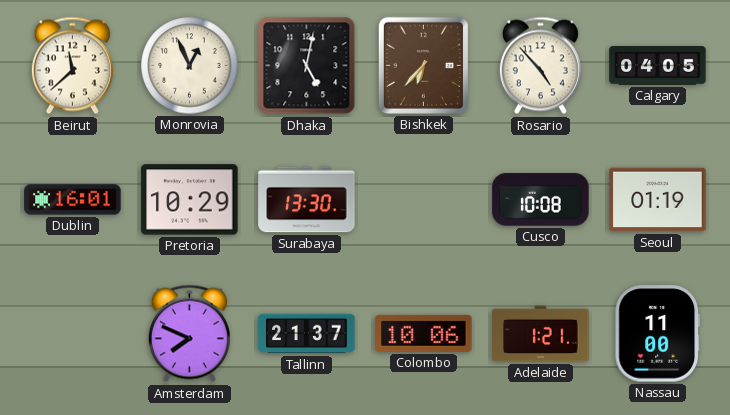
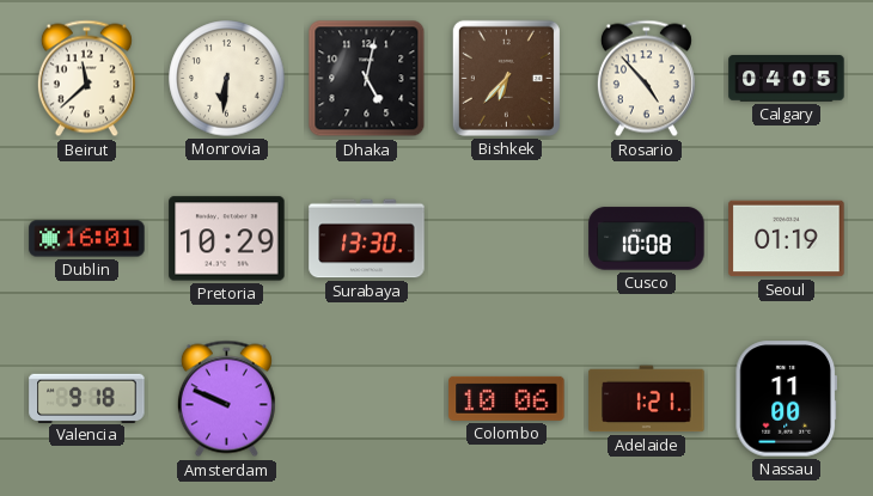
Monrovia: 12:56 -> 6:31 (227, 79)
Valencia: none -> 9:18 (87, 398)
Amsterdam: 7:49 -> 9:49 (226, 399)
Tallinn: 21:37 -> none (307, 334)
